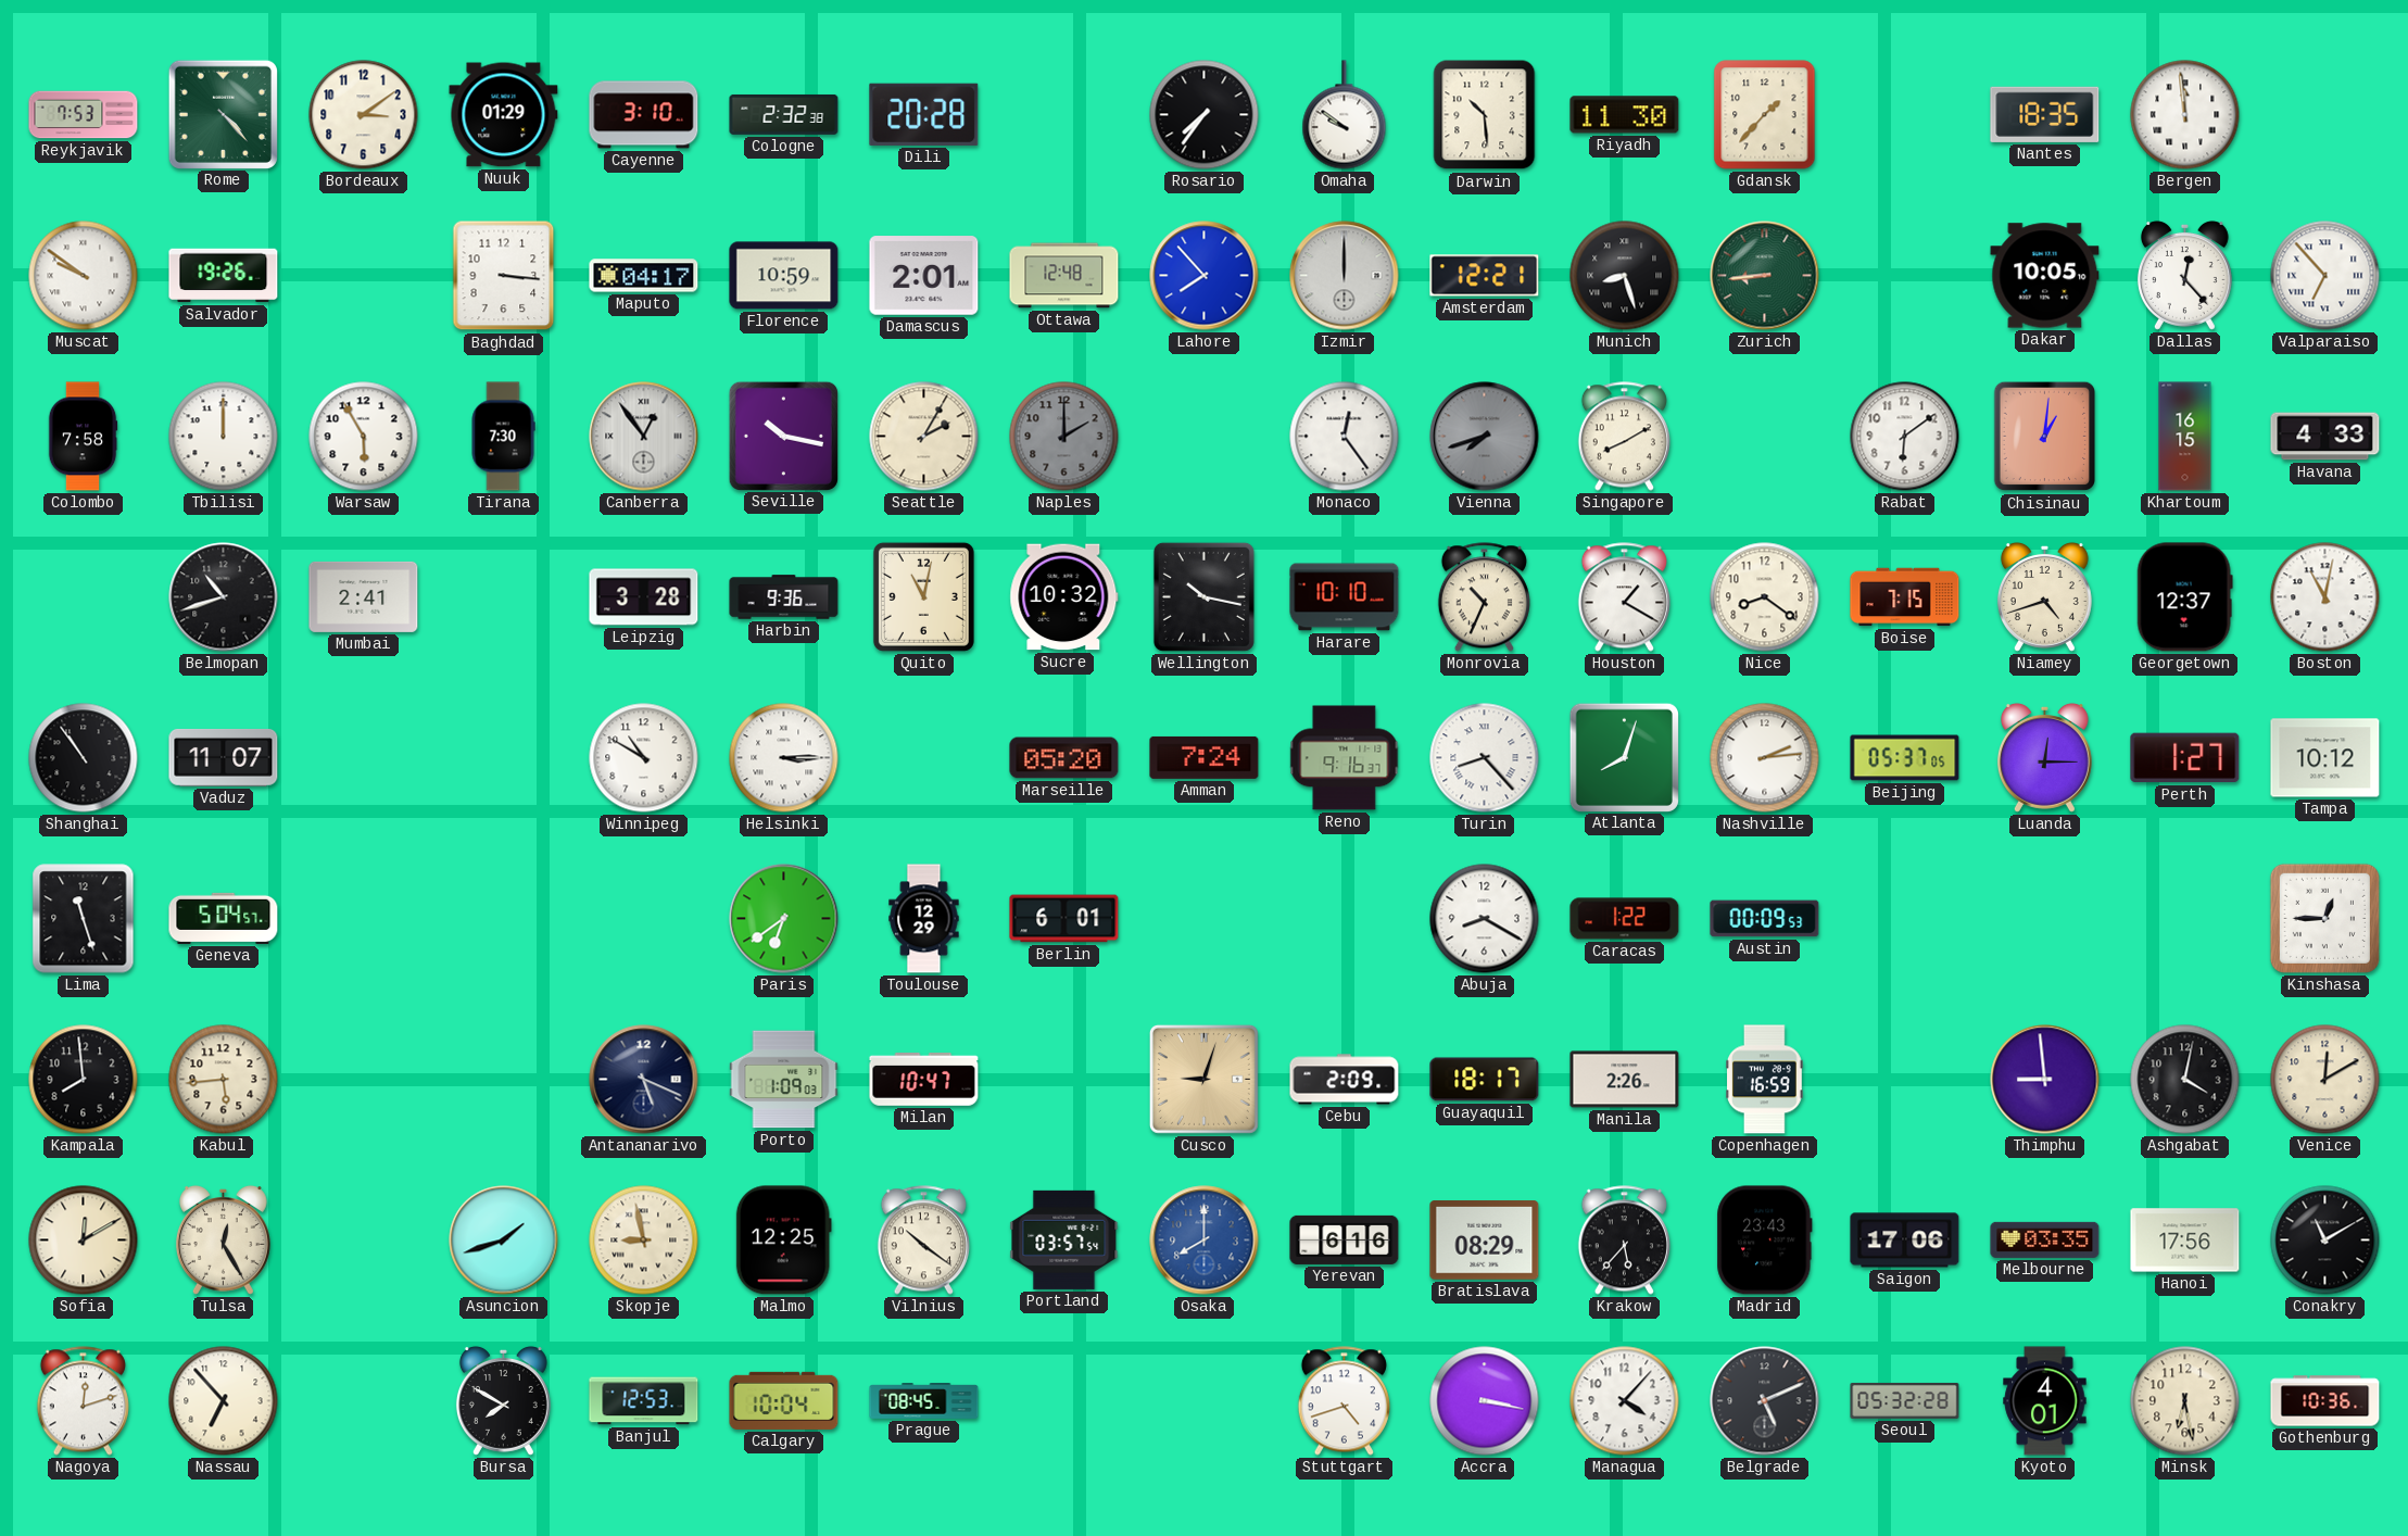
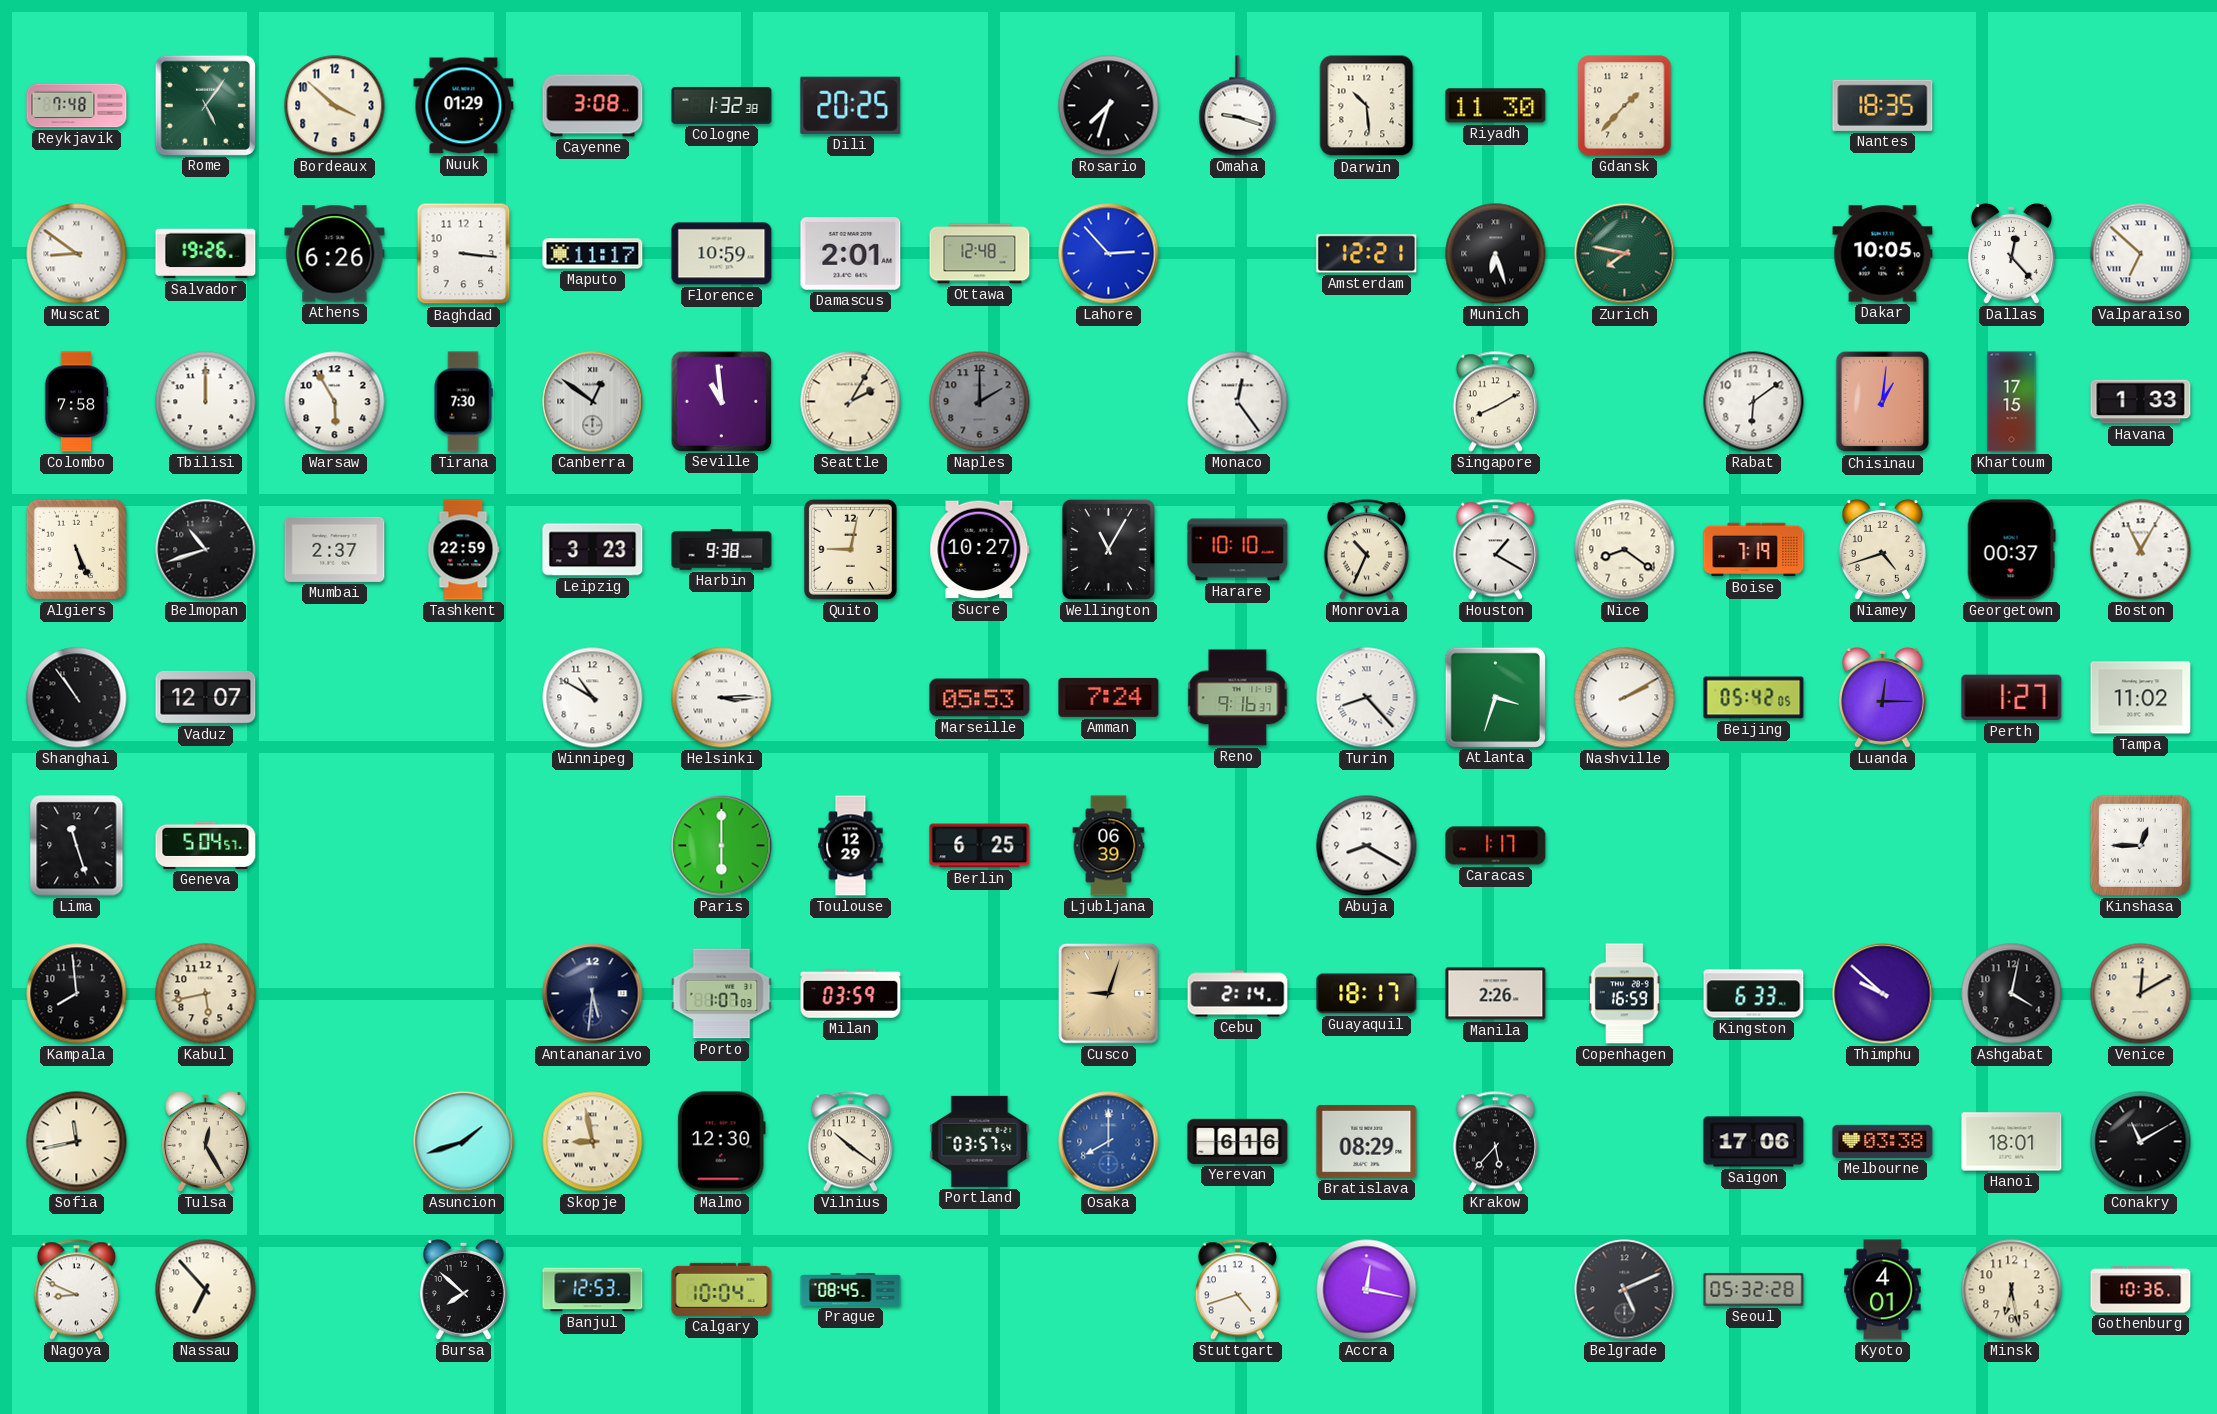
Reykjavik: 7:53 -> 7:48 (77, 106)
Rome: 4:23 -> 5:06 (205, 105)
Bordeaux: 3:09 -> 3:52 (335, 106)
Cayenne: 3:10 -> 3:08 (593, 106)
Cologne: 2:32 -> 1:32 (722, 105)
Dili: 20:28 -> 20:25 (851, 105)
Rosario: 7:36 -> 7:33 (1109, 106)
Omaha: 9:51 -> 9:18 (1238, 106)
Bergen: 11:59 -> none (2185, 115)
Muscat: 9:51 -> 8:51 (77, 254)
Athens: none -> 6:26 (335, 254)
Maputo: 04:17 -> 11:17 (593, 254)
Lahore: 7:53 -> 2:53 (1109, 254)
Izmir: 12:00 -> none (1345, 276)
Munich: 8:27 -> 6:27 (1496, 254)
Zurich: 8:44 -> 7:47 (1625, 254)
Valparaiso: 6:53 -> 6:52 (2141, 254)
Canberra: 12:54 -> 12:51 (593, 402)
Seville: 10:17 -> 10:59 (721, 401)
Vienna: 7:42 -> none (1485, 437)
Khartoum: 16:15 -> 17:15 (2012, 402)
Havana: 4:33 -> 1:33 (2141, 402)
Algiers: none -> 5:26 (76, 549)
Mumbai: 2:41 -> 2:37 (335, 549)
Tashkent: none -> 22:59 (463, 550)
Leipzig: 3:28 -> 3:23 (593, 550)
Harbin: 9:36 -> 9:38 (722, 550)
Quito: 11:02 -> 9:02 (850, 549)
Sucre: 10:32 -> 10:27 (980, 550)
Wellington: 10:17 -> 11:05 (1108, 549)
Boise: 7:15 -> 7:19 (1754, 550)
Georgetown: 12:37 -> 00:37 (2011, 550)
Boston: 11:02 -> 11:05 (2141, 550)
Vaduz: 11:07 -> 12:07 (206, 698)
Marseille: 05:20 -> 05:53 (980, 698)
Atlanta: 8:03 -> 3:33 (1495, 697)
Nashville: 2:14 -> 2:10 (1625, 698)
Beijing: 05:37 -> 05:42 (1754, 698)
Tampa: 10:12 -> 11:02 (2141, 698)
Paris: 6:39 -> 6:00 (722, 846)
Berlin: 6:01 -> 6:25 (980, 846)
Ljubljana: none -> 06:39 (1109, 846)
Caracas: 1:22 -> 1:17 (1496, 846)
Austin: 00:09 -> none (1765, 919)
Kabul: 5:44 -> 5:43 (206, 994)
Antananarivo: 5:19 -> 5:31 (593, 994)
Porto: 1:09 -> 1:07 (722, 994)
Milan: 10:47 -> 03:59 (851, 994)
Cebu: 2:09 -> 2:14 (1238, 994)
Kingston: none -> 6:33 (1754, 994)
Thimphu: 8:59 -> 9:52 (1883, 994)
Sofia: 12:10 -> 11:43 (77, 1142)
Malmo: 12:25 -> 12:30 (721, 1142)
Madrid: 23:43 -> none (1765, 1241)
Melbourne: 03:35 -> 03:38 (1883, 1141)
Hanoi: 17:56 -> 18:01 (2012, 1142)
Nagoya: 12:12 -> 8:49 (76, 1290)
Bursa: 7:50 -> 7:52 (463, 1289)
Accra: 3:17 -> 12:17 (1367, 1290)
Managua: 4:07 -> none (1625, 1401)
